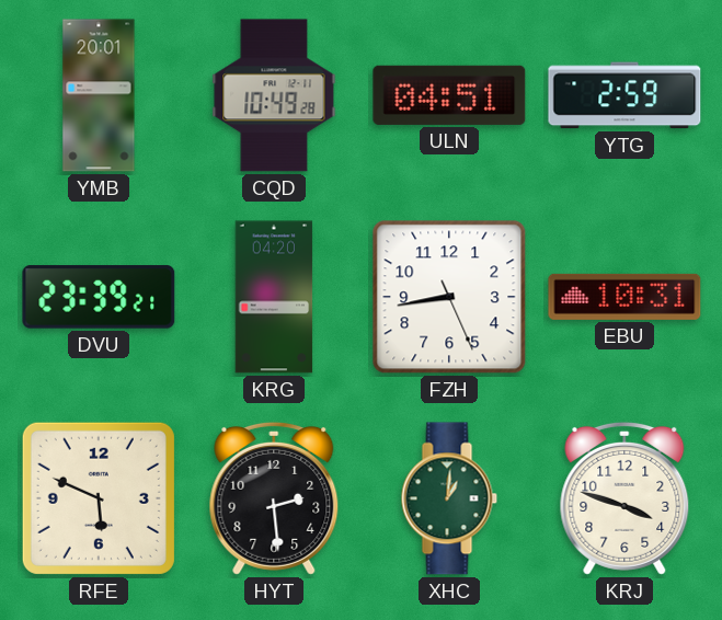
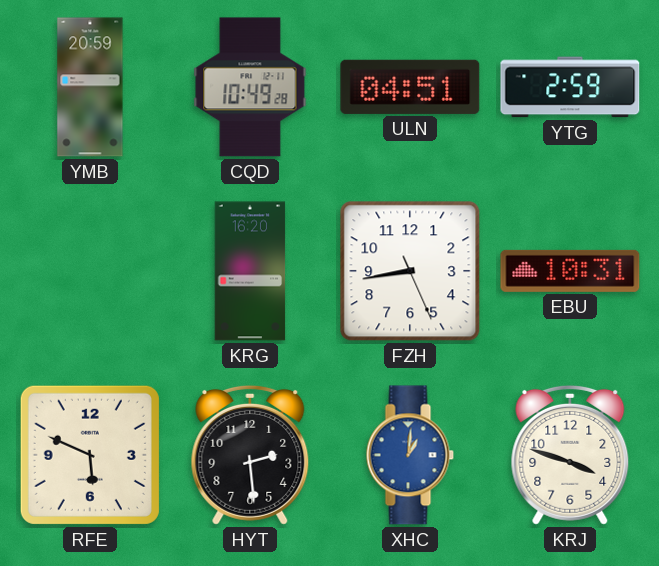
YMB: 20:01 -> 20:59 (90, 87)
DVU: 23:39 -> none (99, 297)
KRG: 04:20 -> 16:20 (250, 271)
XHC dial: green -> blue (410, 455)
